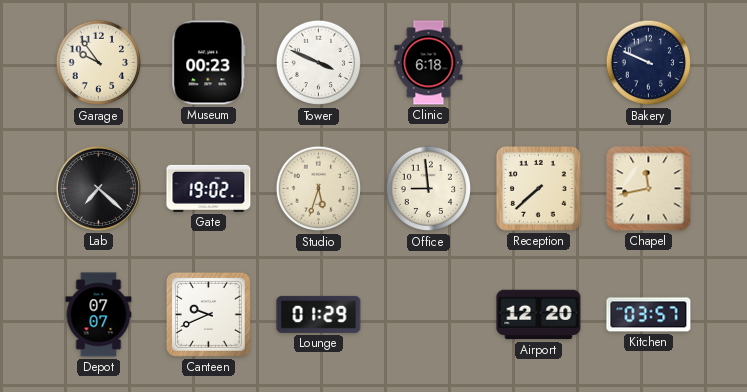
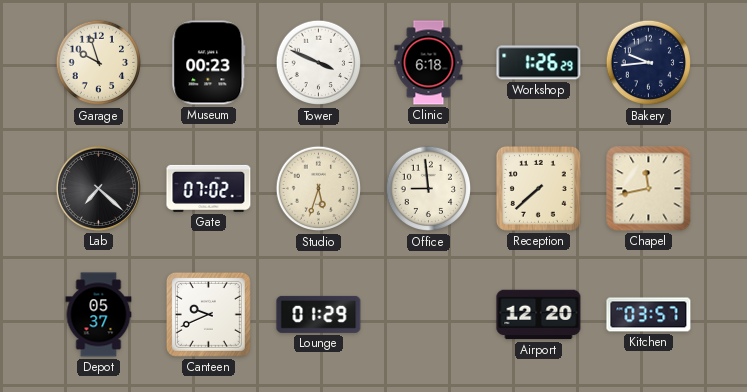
Garage: 9:54 -> 9:57 (99, 63)
Workshop: none -> 1:26 (539, 63)
Bakery: 9:49 -> 9:44 (649, 63)
Gate: 19:02 -> 07:02 (209, 188)
Depot: 07:07 -> 05:37 (99, 315)
